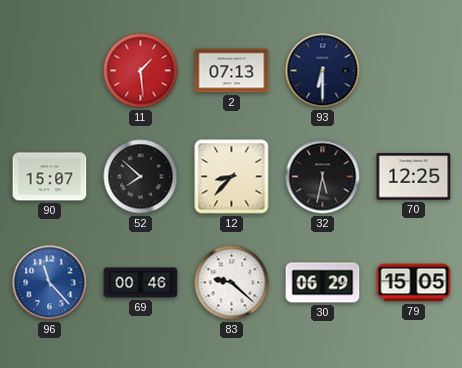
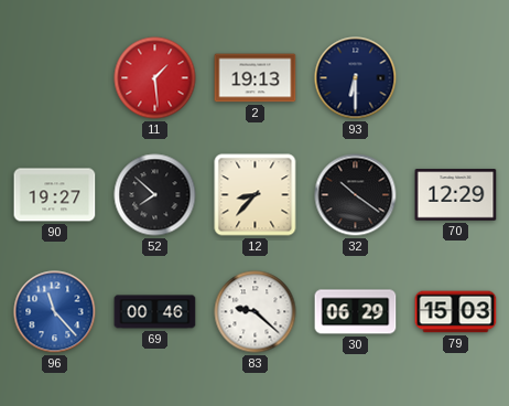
2: 07:13 -> 19:13 (256, 78)
90: 15:07 -> 19:27 (55, 195)
32: 5:32 -> 10:21 (356, 195)
70: 12:25 -> 12:29 (456, 195)
79: 15:05 -> 15:03 (456, 312)
